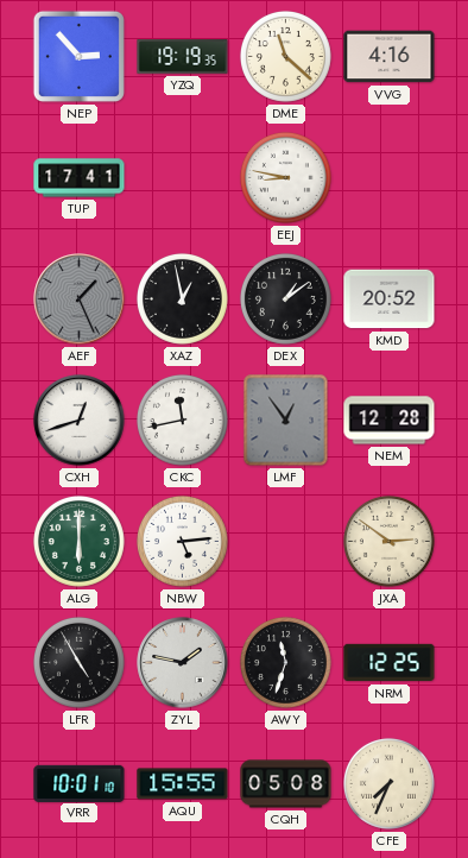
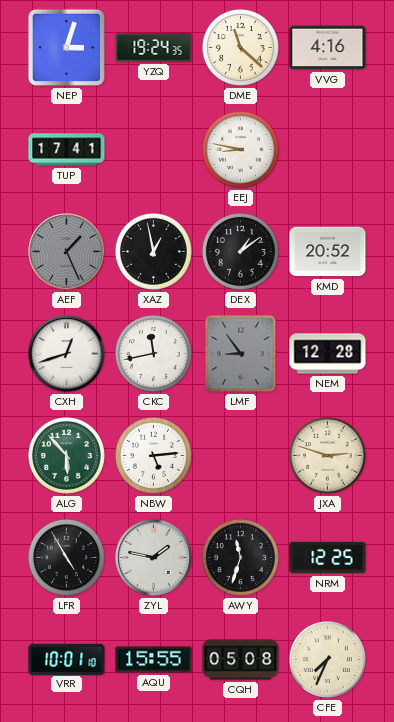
NEP: 2:53 -> 3:03 (66, 47)
YZQ: 19:19 -> 19:24 (154, 48)
LMF: 12:54 -> 8:54 (241, 354)
ALG: 6:00 -> 5:53 (66, 455)
JXA: 2:51 -> 2:48 (327, 455)
